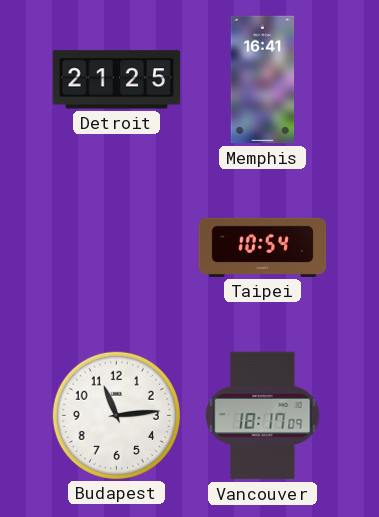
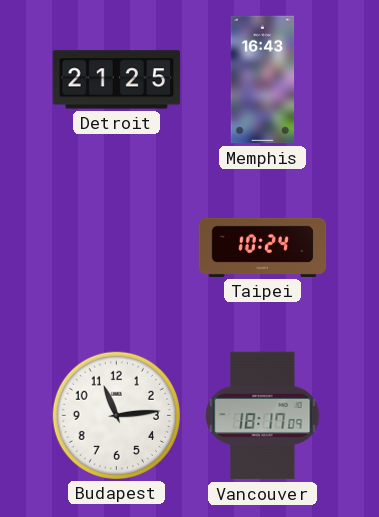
Memphis: 16:41 -> 16:43 (263, 80)
Taipei: 10:54 -> 10:24 (263, 247)
